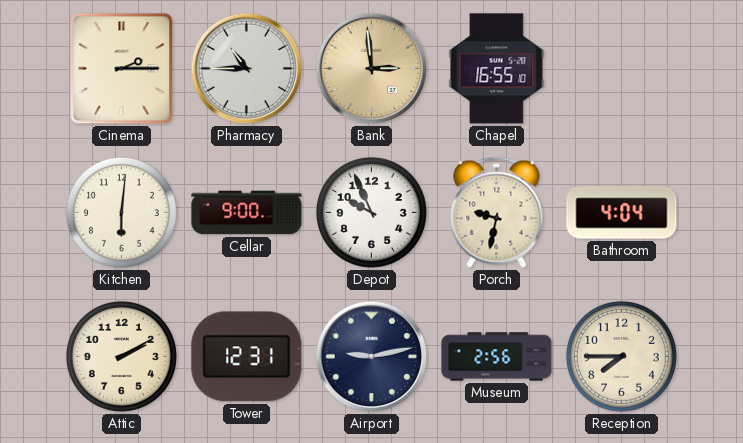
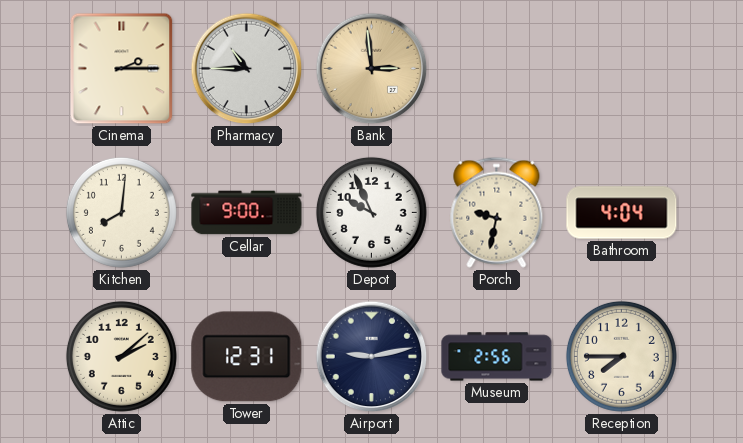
Chapel: 16:55 -> none (497, 69)
Kitchen: 6:01 -> 8:01 (121, 212)
Attic: 2:10 -> 2:08 (121, 356)
